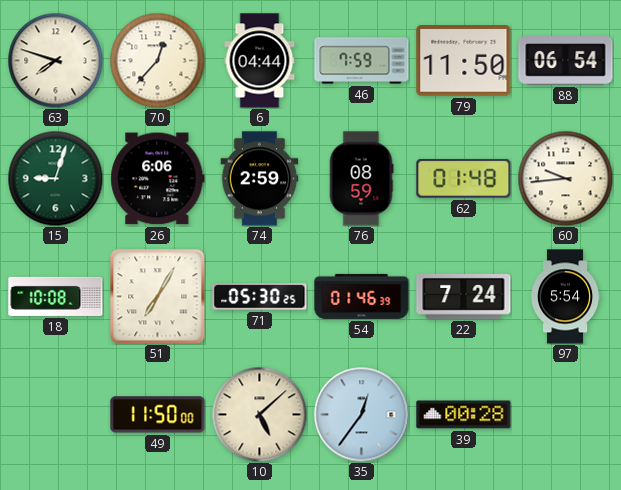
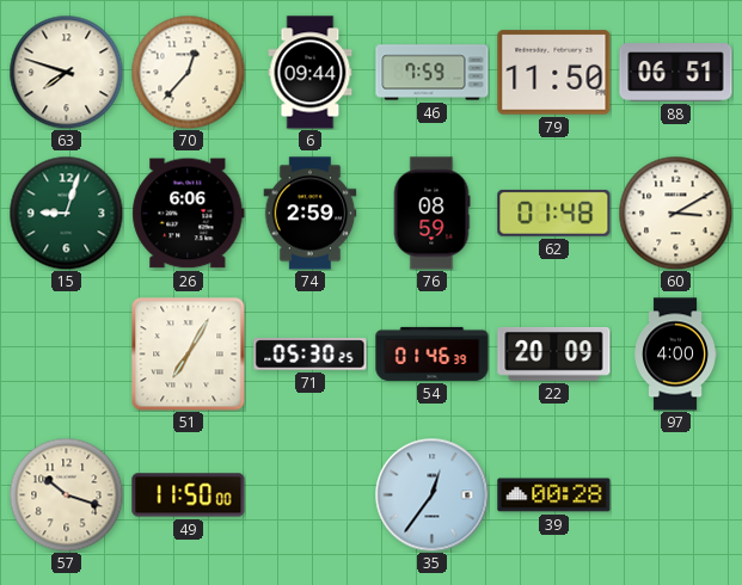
6: 04:44 -> 09:44 (311, 73)
88: 06:54 -> 06:51 (676, 73)
60: 9:44 -> 3:10 (675, 213)
18: 10:08 -> none (56, 296)
22: 7:24 -> 20:09 (554, 355)
97: 5:54 -> 4:00 (675, 355)
57: none -> 10:18 (66, 494)
10: 5:08 -> none (259, 414)
